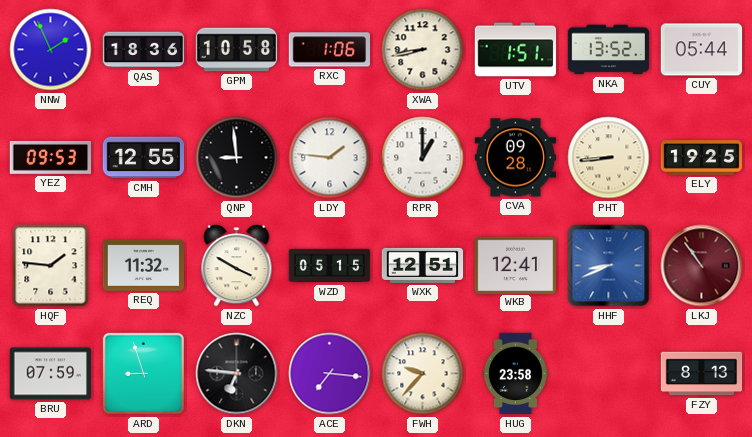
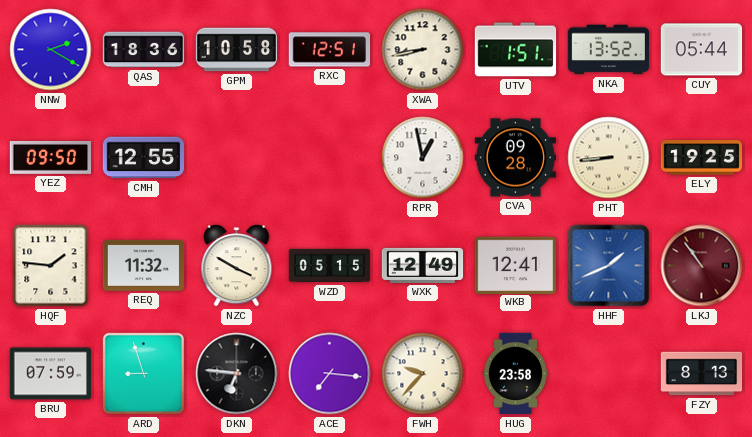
NNW: 1:56 -> 2:20 (51, 50)
RXC: 1:06 -> 12:51 (329, 50)
YEZ: 09:53 -> 09:50 (50, 157)
QNP: 8:59 -> none (237, 158)
LDY: 1:46 -> none (330, 158)
RPR: 1:00 -> 12:58 (423, 158)
WXK: 12:51 -> 12:49 (423, 265)
HHF: 8:41 -> 1:41 (609, 266)
